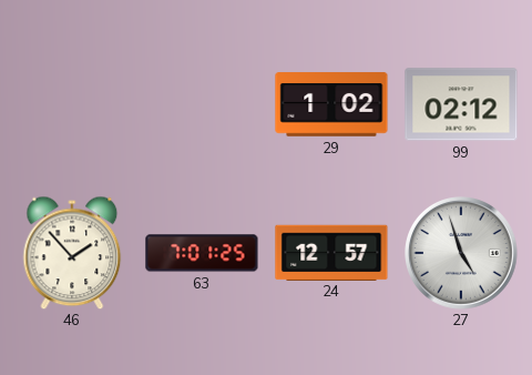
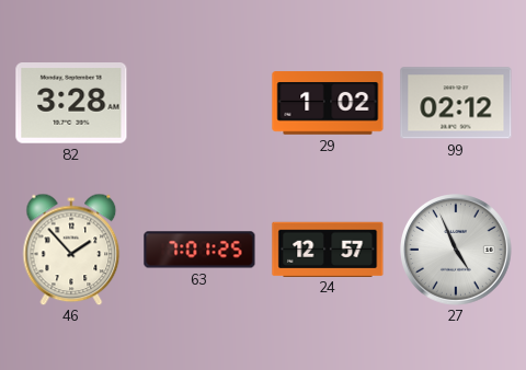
82: none -> 3:28 (71, 104)
27: 4:57 -> 4:56 (457, 251)
